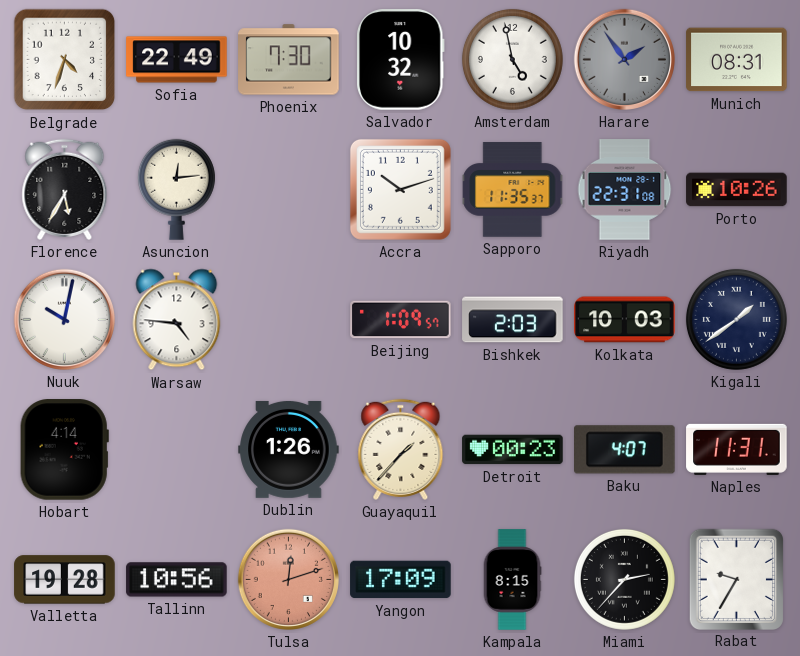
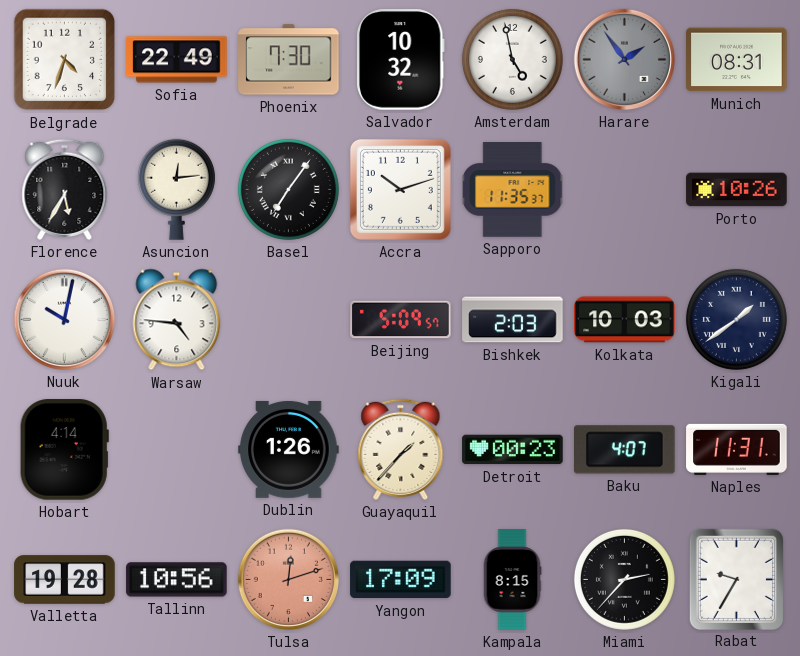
Basel: none -> 7:06 (288, 189)
Riyadh: 22:31 -> none (625, 190)
Beijing: 1:09 -> 5:09 (401, 320)
